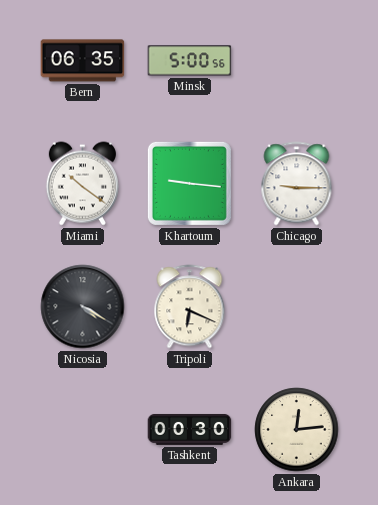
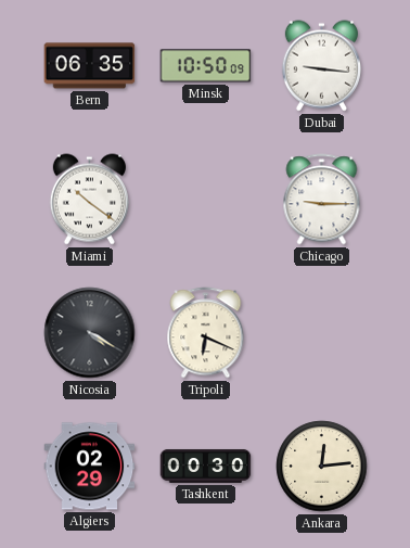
Minsk: 5:00 -> 10:50 (206, 66)
Dubai: none -> 9:16 (321, 66)
Khartoum: 9:16 -> none (189, 183)
Algiers: none -> 02:29 (90, 467)
